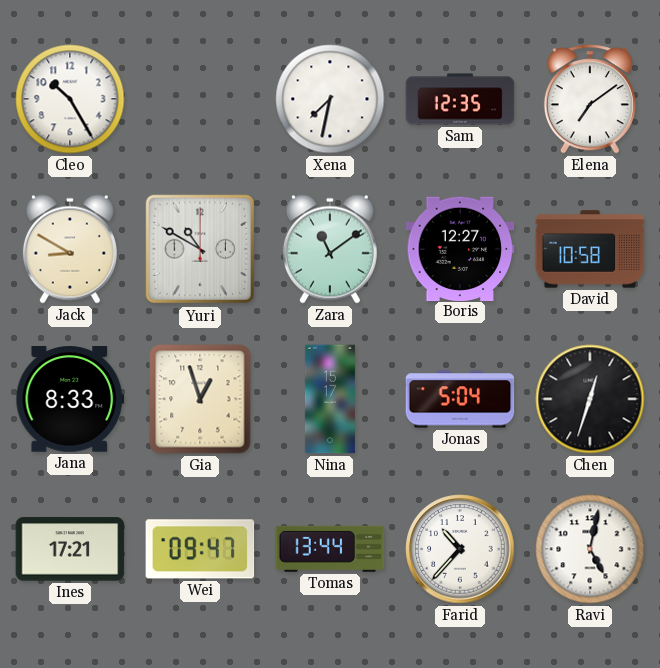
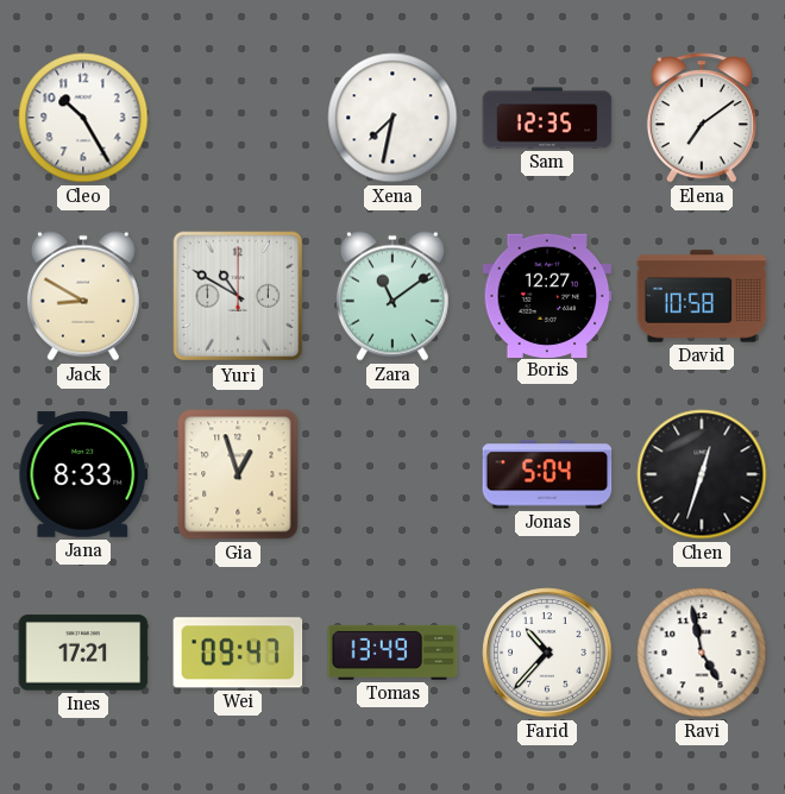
Nina: 15:17 -> none (330, 399)
Tomas: 13:44 -> 13:49 (392, 653)
Ravi: 5:02 -> 4:58 (702, 653)
